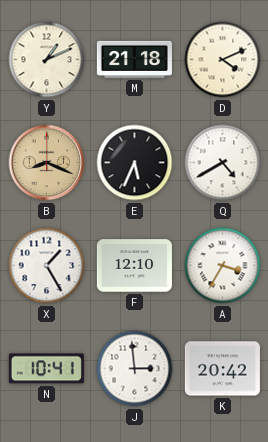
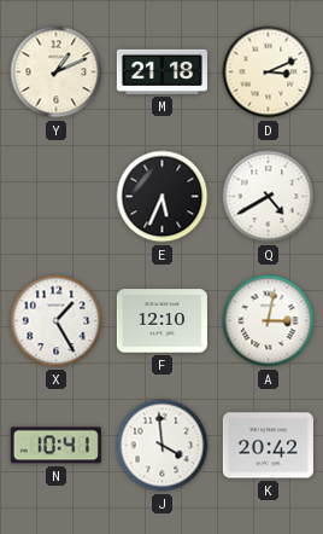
D: 4:11 -> 3:11 (269, 72)
B: 8:19 -> none (47, 163)
A: 3:35 -> 3:02 (269, 321)
J: 2:59 -> 3:59 (163, 446)
